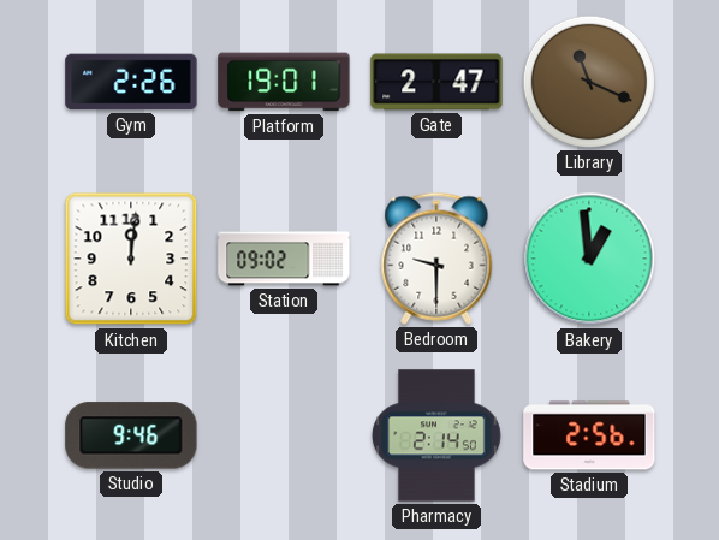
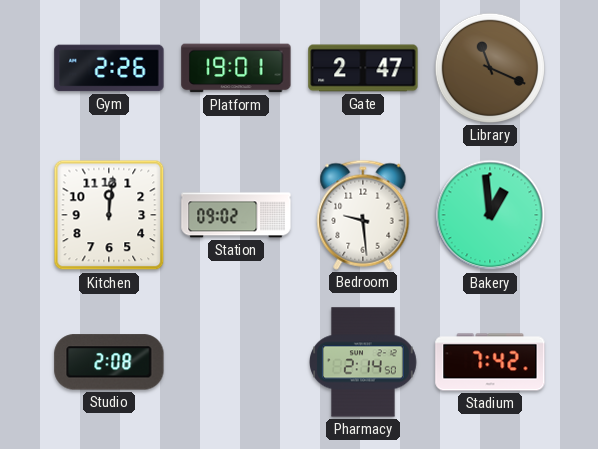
Bedroom: 9:30 -> 9:29 (363, 215)
Studio: 9:46 -> 2:08 (109, 362)
Stadium: 2:56 -> 7:42 (490, 362)
